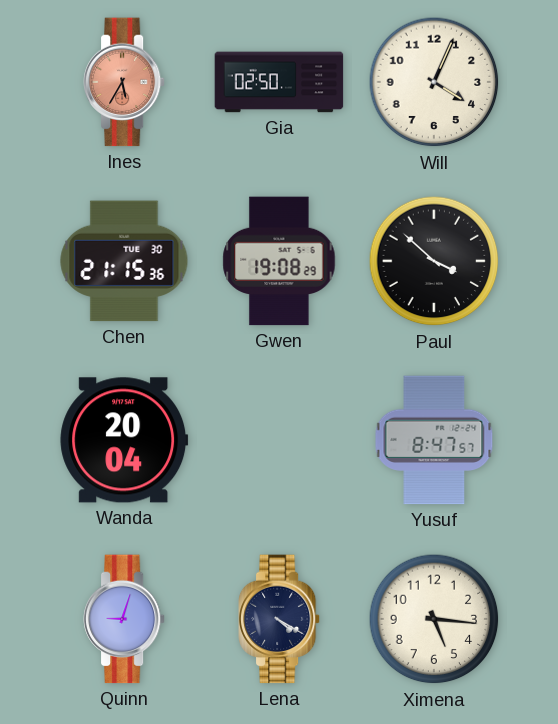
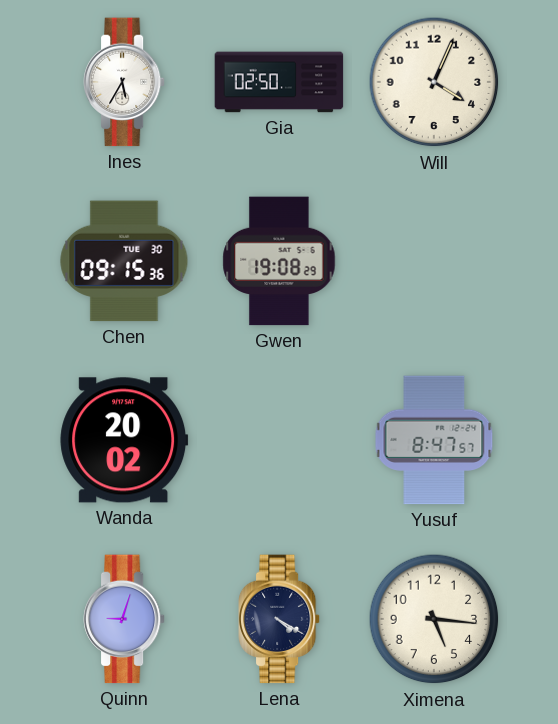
Ines dial: salmon -> white (124, 82)
Chen: 21:15 -> 09:15 (124, 261)
Paul: 3:52 -> none (434, 261)
Wanda: 20:04 -> 20:02 (124, 440)
